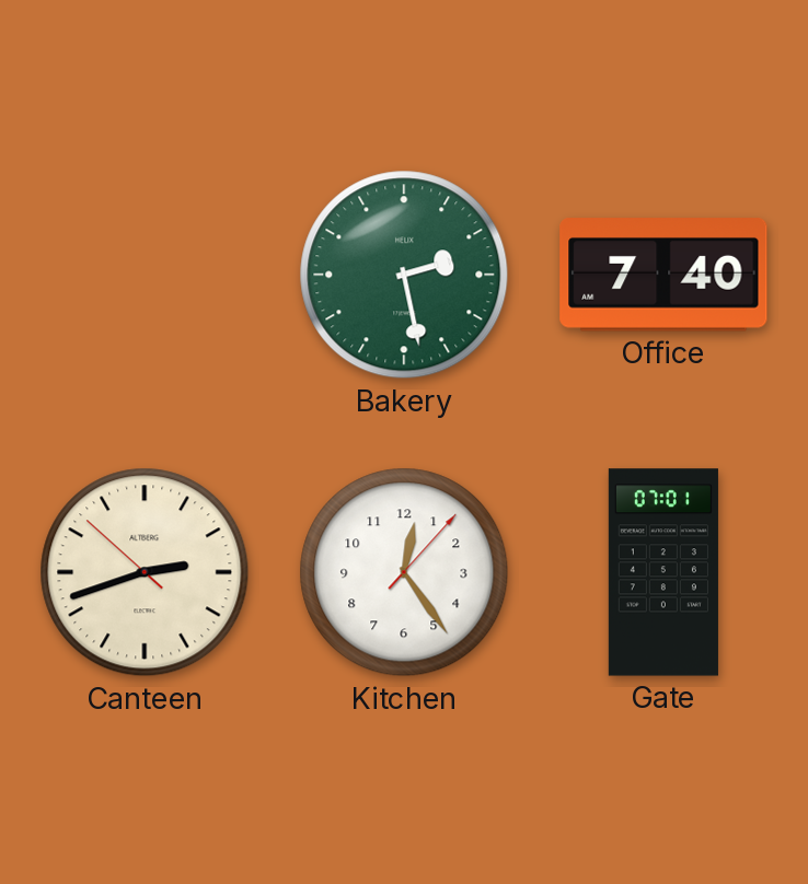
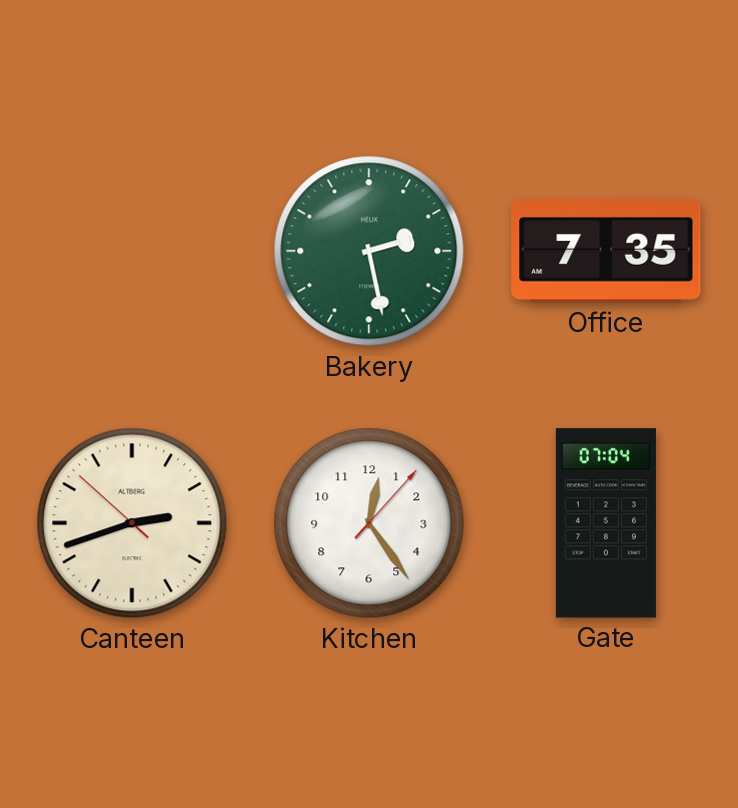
Office: 7:40 -> 7:35 (606, 251)
Gate: 07:01 -> 07:04 (606, 523)
